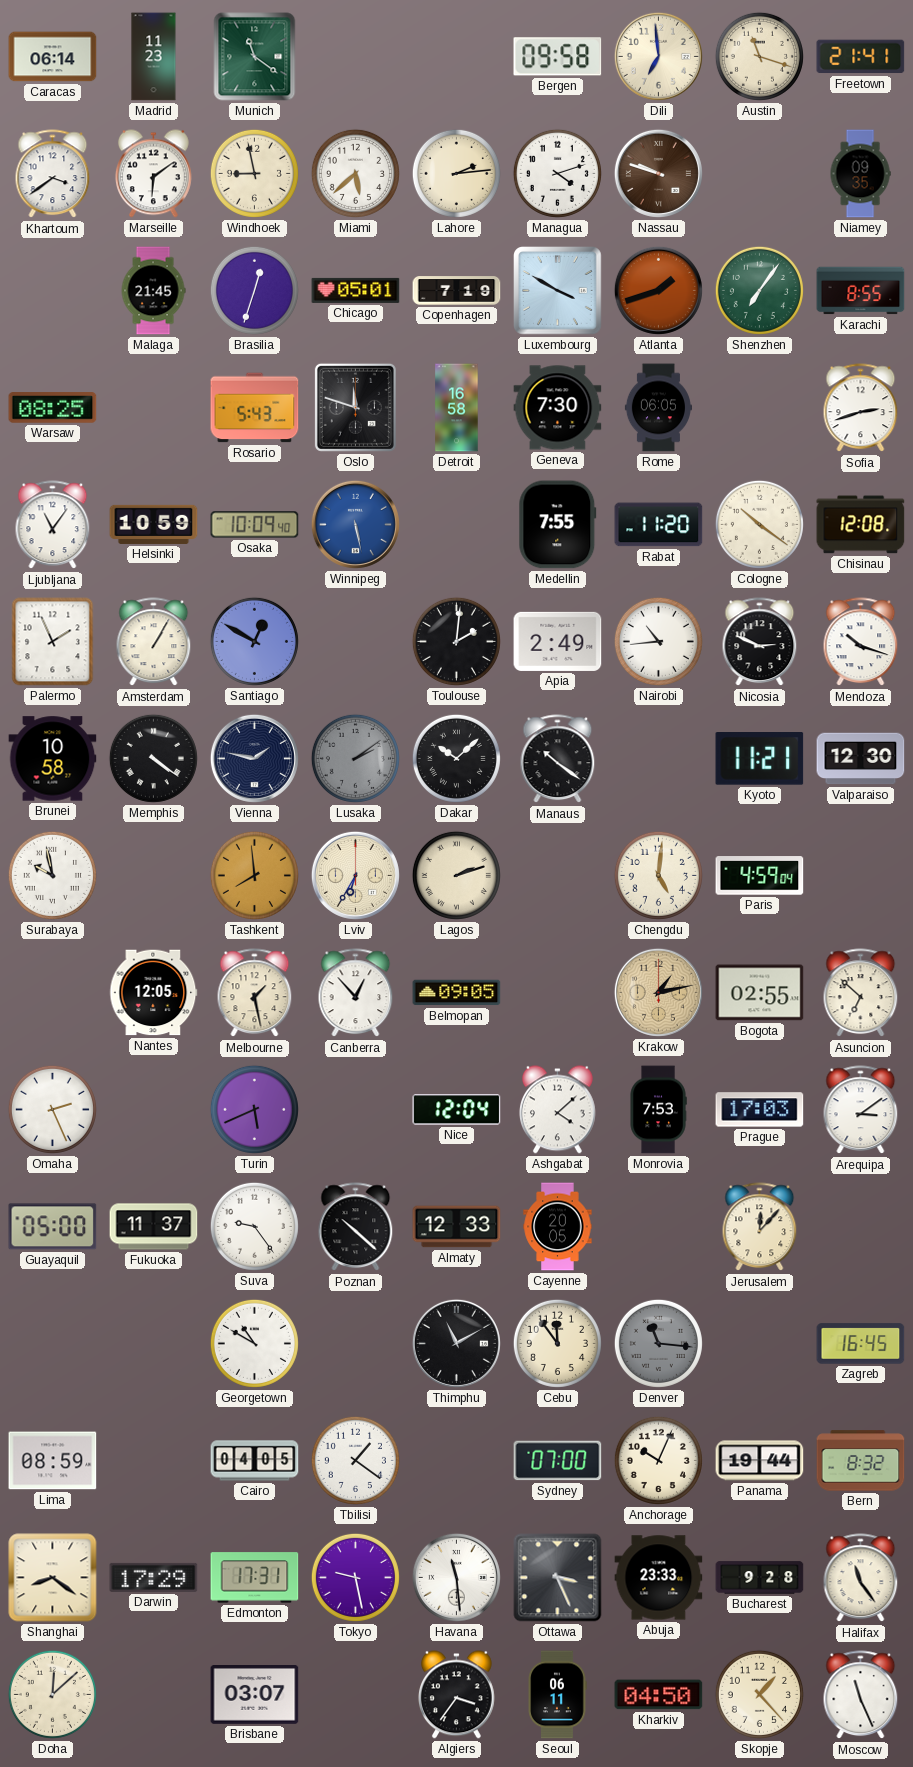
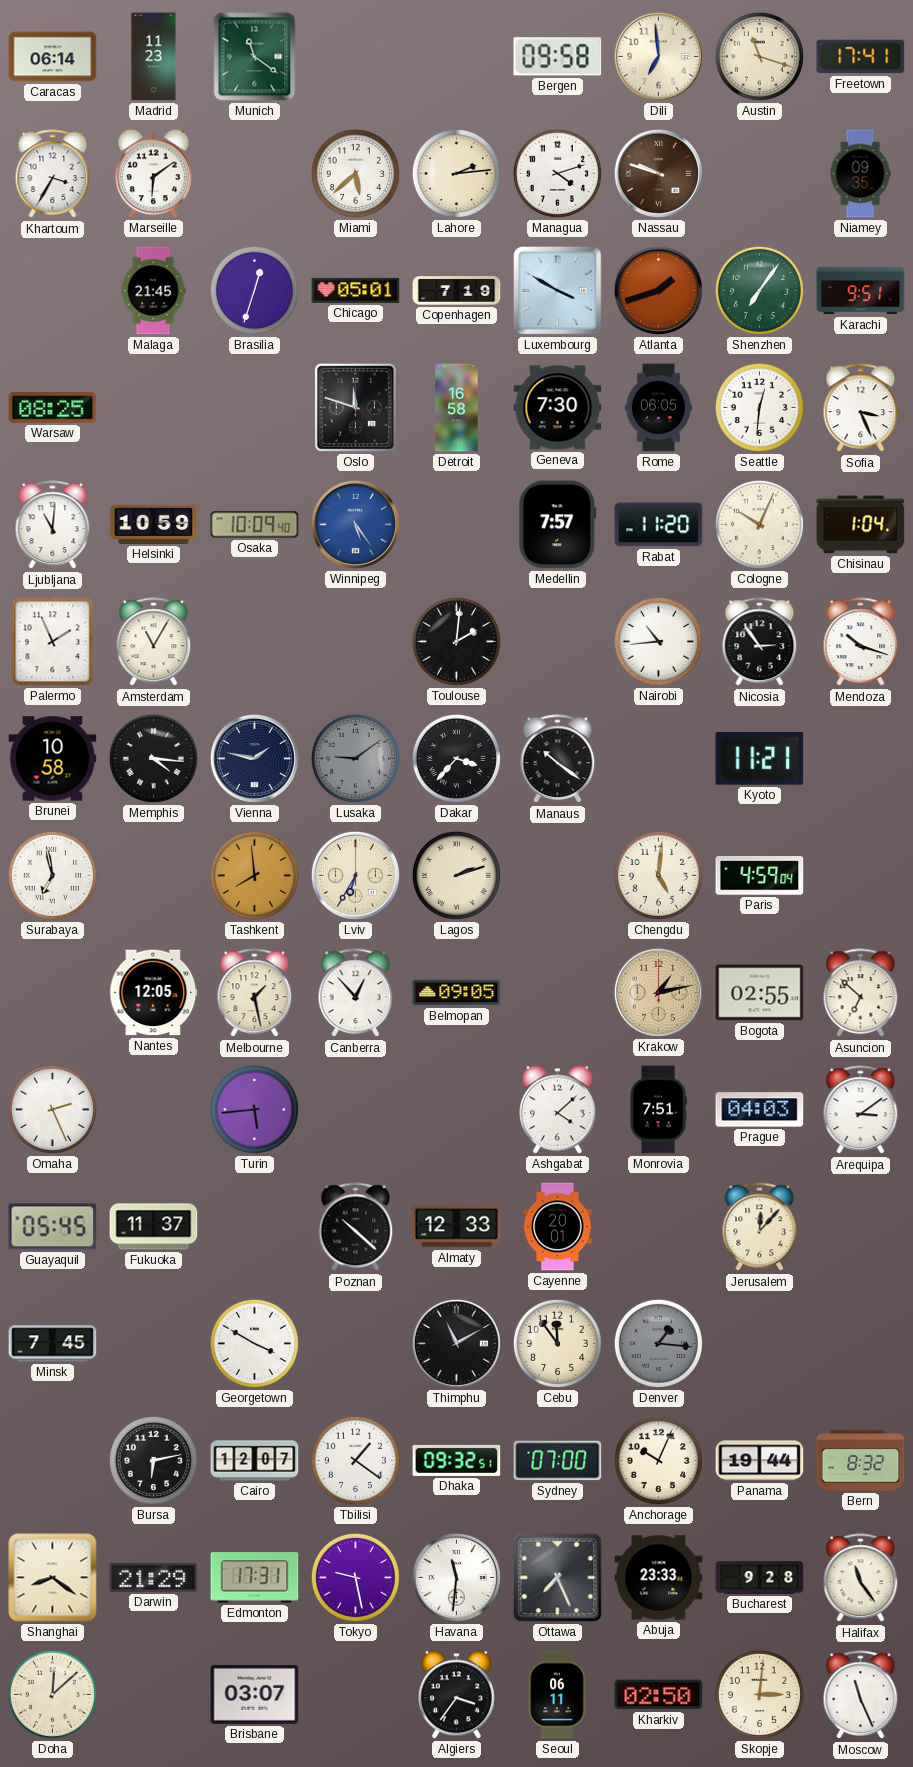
Freetown: 21:41 -> 17:41 (861, 57)
Khartoum: 3:39 -> 3:35 (53, 174)
Windhoek: 8:58 -> none (254, 173)
Karachi: 8:55 -> 9:51 (861, 291)
Rosario: 5:43 -> none (255, 408)
Seattle: none -> 12:31 (759, 407)
Sofia: 2:42 -> 3:26 (861, 408)
Ljubljana: 11:06 -> 11:01 (53, 525)
Winnipeg: 5:28 -> 5:24 (355, 524)
Medellin: 7:55 -> 7:57 (558, 525)
Cologne: 10:21 -> 10:04 (759, 524)
Chisinau: 12:08 -> 1:04 (861, 525)
Amsterdam: 1:05 -> 11:05 (154, 642)
Santiago: 12:50 -> none (254, 641)
Apia: 2:49 -> none (558, 641)
Nicosia: 2:49 -> 2:54 (760, 642)
Memphis: 4:21 -> 4:16 (153, 758)
Lusaka: 2:09 -> 9:09 (355, 758)
Dakar: 10:08 -> 3:37 (456, 758)
Valparaiso: 12:30 -> none (861, 759)
Surabaya: 9:58 -> 6:58 (52, 875)
Turin: 5:41 -> 5:44 (254, 1109)
Nice: 12:04 -> none (457, 1110)
Monrovia: 7:53 -> 7:51 (658, 1110)
Prague: 17:03 -> 04:03 (760, 1110)
Guayaquil: 05:00 -> 05:45 (53, 1227)
Suva: 9:24 -> none (254, 1226)
Cayenne: 20:05 -> 20:01 (558, 1227)
Minsk: none -> 7:45 (53, 1344)
Georgetown: 10:50 -> 3:50 (254, 1343)
Denver: 11:16 -> 1:16 (658, 1343)
Zagreb: 16:45 -> none (861, 1344)
Lima: 08:59 -> none (53, 1461)
Bursa: none -> 6:13 (153, 1460)
Cairo: 04:05 -> 12:07 (255, 1461)
Dhaka: none -> 09:32 (457, 1460)
Darwin: 17:29 -> 21:29 (154, 1577)
Havana: 11:29 -> 11:31 (456, 1577)
Ottawa: 3:26 -> 7:26 (558, 1578)
Kharkiv: 04:50 -> 02:50 (659, 1695)
Skopje: 1:23 -> 3:01 (759, 1694)
